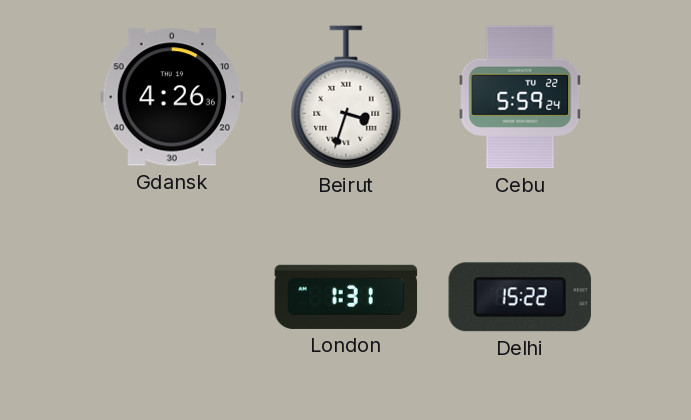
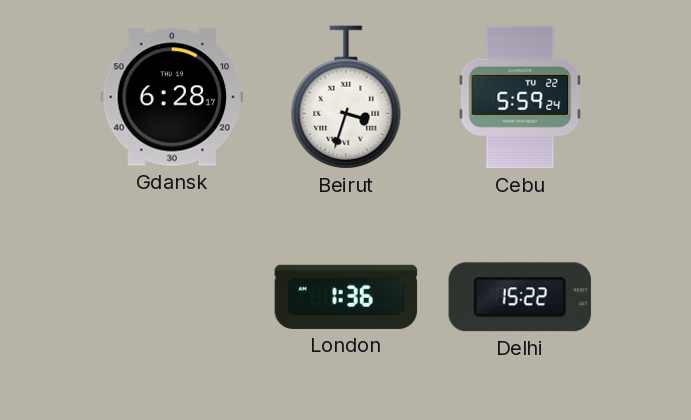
Gdansk: 4:26 -> 6:28 (172, 97)
London: 1:31 -> 1:36 (346, 297)
